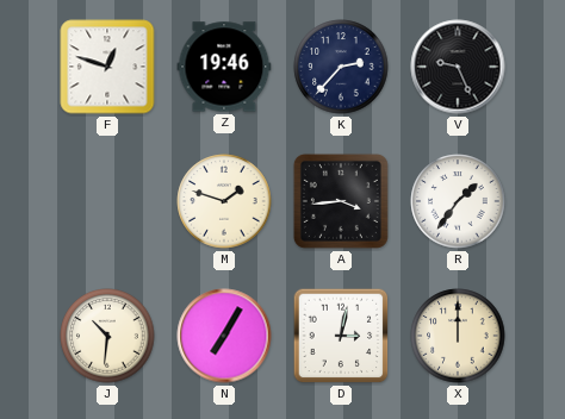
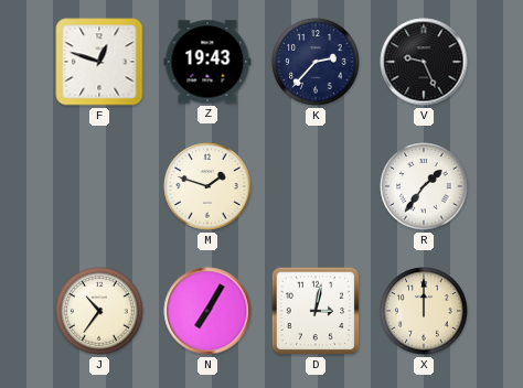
Z: 19:46 -> 19:43 (207, 62)
A: 3:44 -> none (341, 201)
J: 10:31 -> 10:36 (99, 311)
